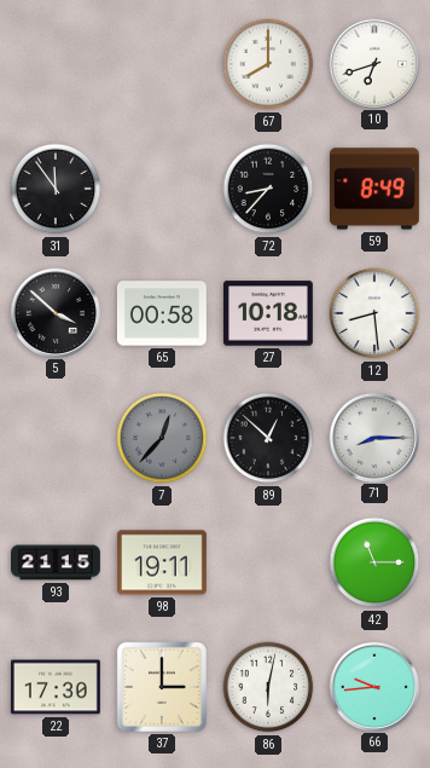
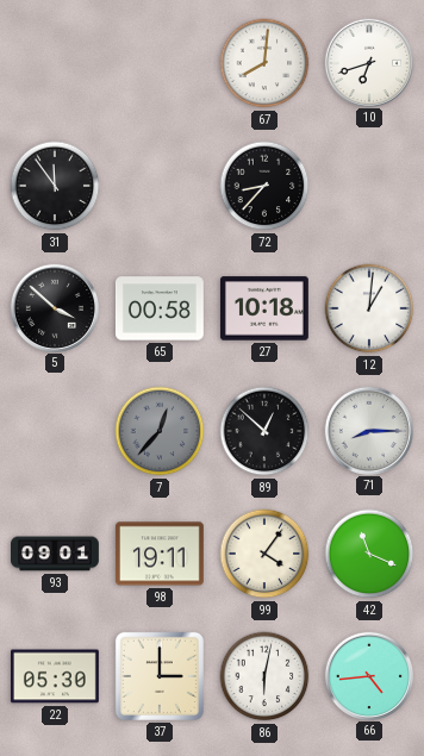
67: 8:00 -> 8:01 (264, 63)
59: 8:49 -> none (374, 189)
12: 8:29 -> 1:01 (369, 308)
93: 21:15 -> 09:01 (56, 554)
99: none -> 4:06 (264, 554)
42: 11:15 -> 11:19 (369, 554)
22: 17:30 -> 05:30 (55, 676)
66: 9:44 -> 4:44 (368, 675)
